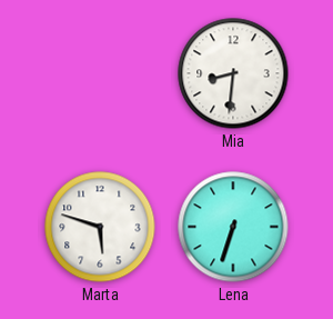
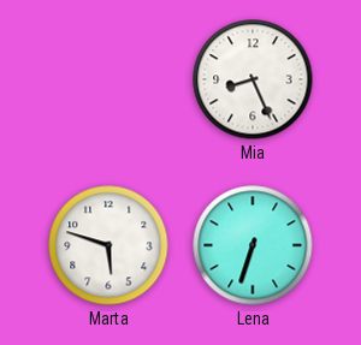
Mia: 8:31 -> 8:26 (253, 79)
